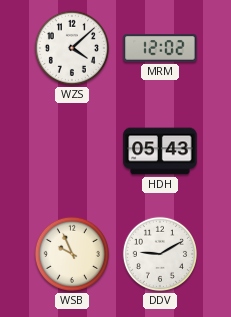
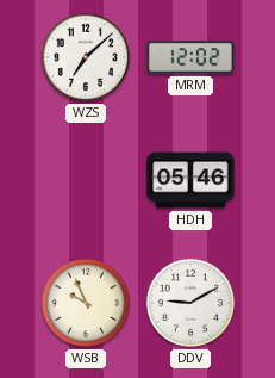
WZS: 4:08 -> 7:08 (86, 57)
HDH: 05:43 -> 05:46 (190, 180)
